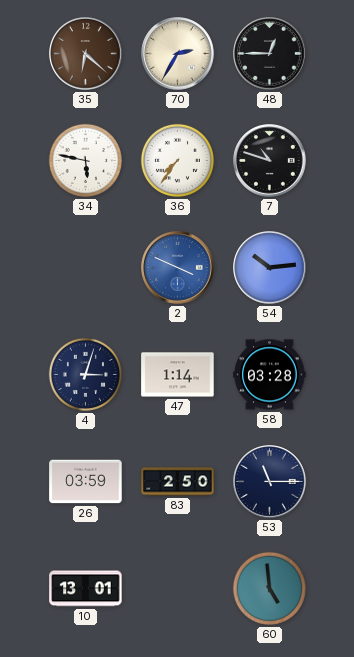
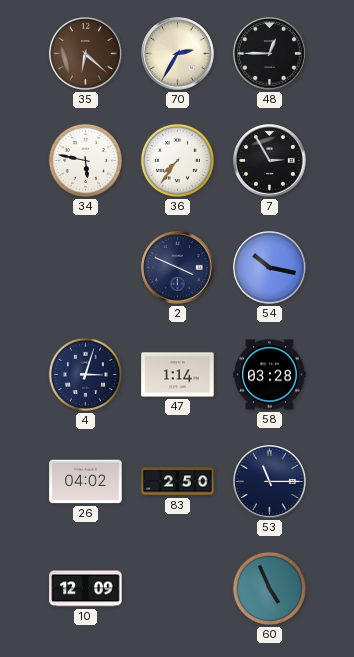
7: 10:48 -> 2:55 (270, 161)
2 dial: blue -> navy (178, 268)
54: 10:14 -> 10:17 (270, 268)
26: 03:59 -> 04:02 (86, 482)
10: 13:01 -> 12:09 (86, 589)
60: 4:59 -> 4:56 (269, 588)
